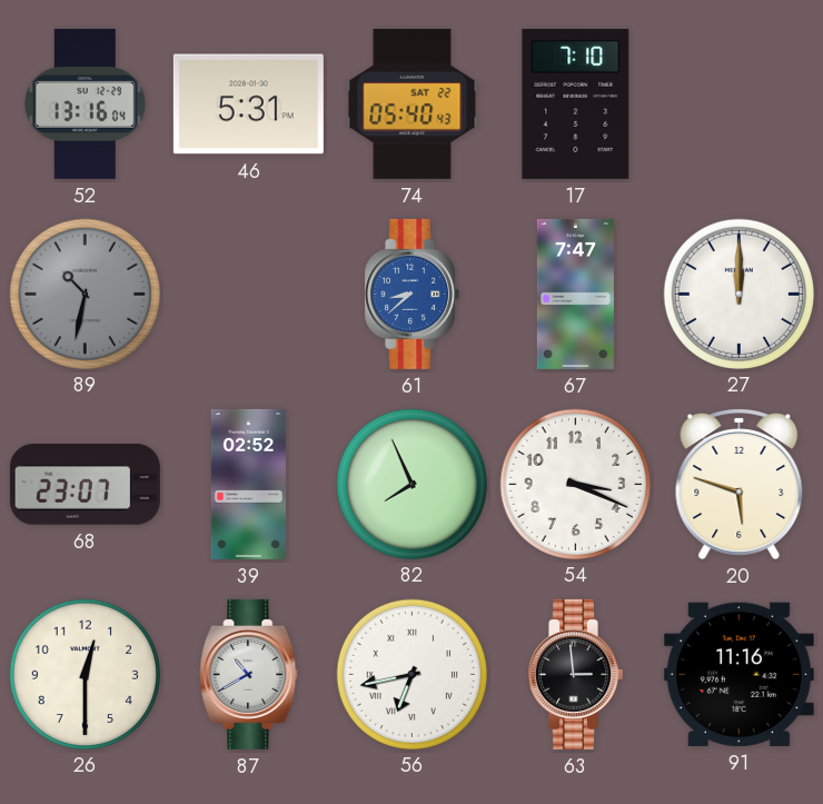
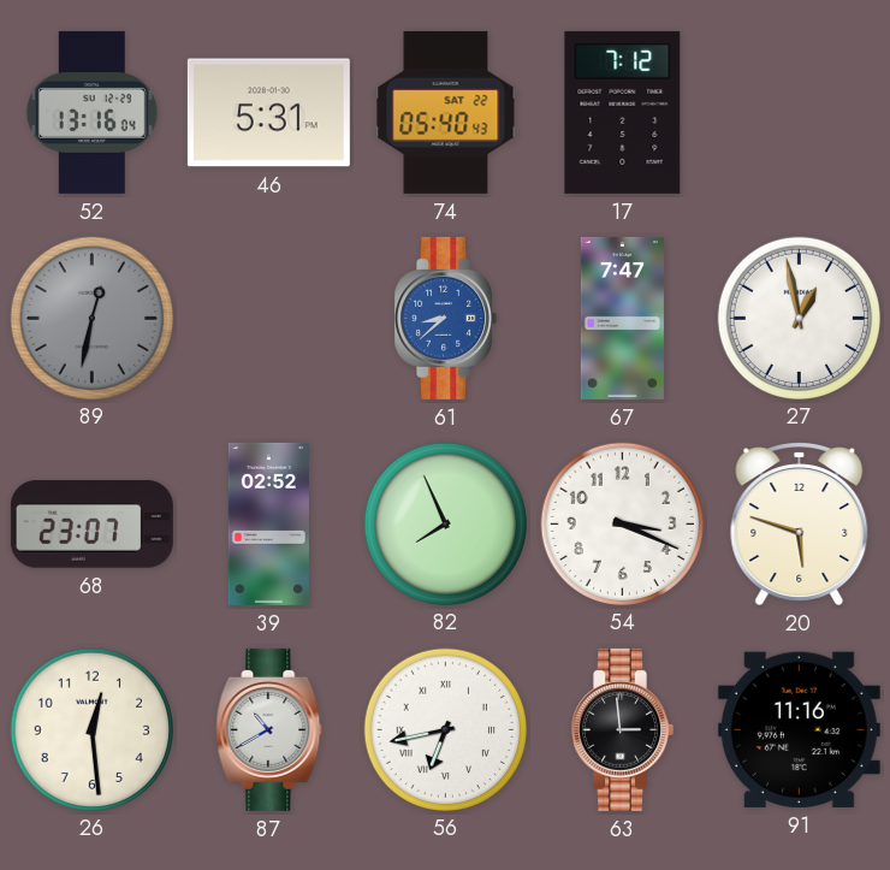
17: 7:10 -> 7:12 (623, 112)
89: 10:32 -> 12:32 (91, 318)
27: 12:00 -> 12:58 (799, 318)
26: 12:30 -> 12:29 (91, 729)
